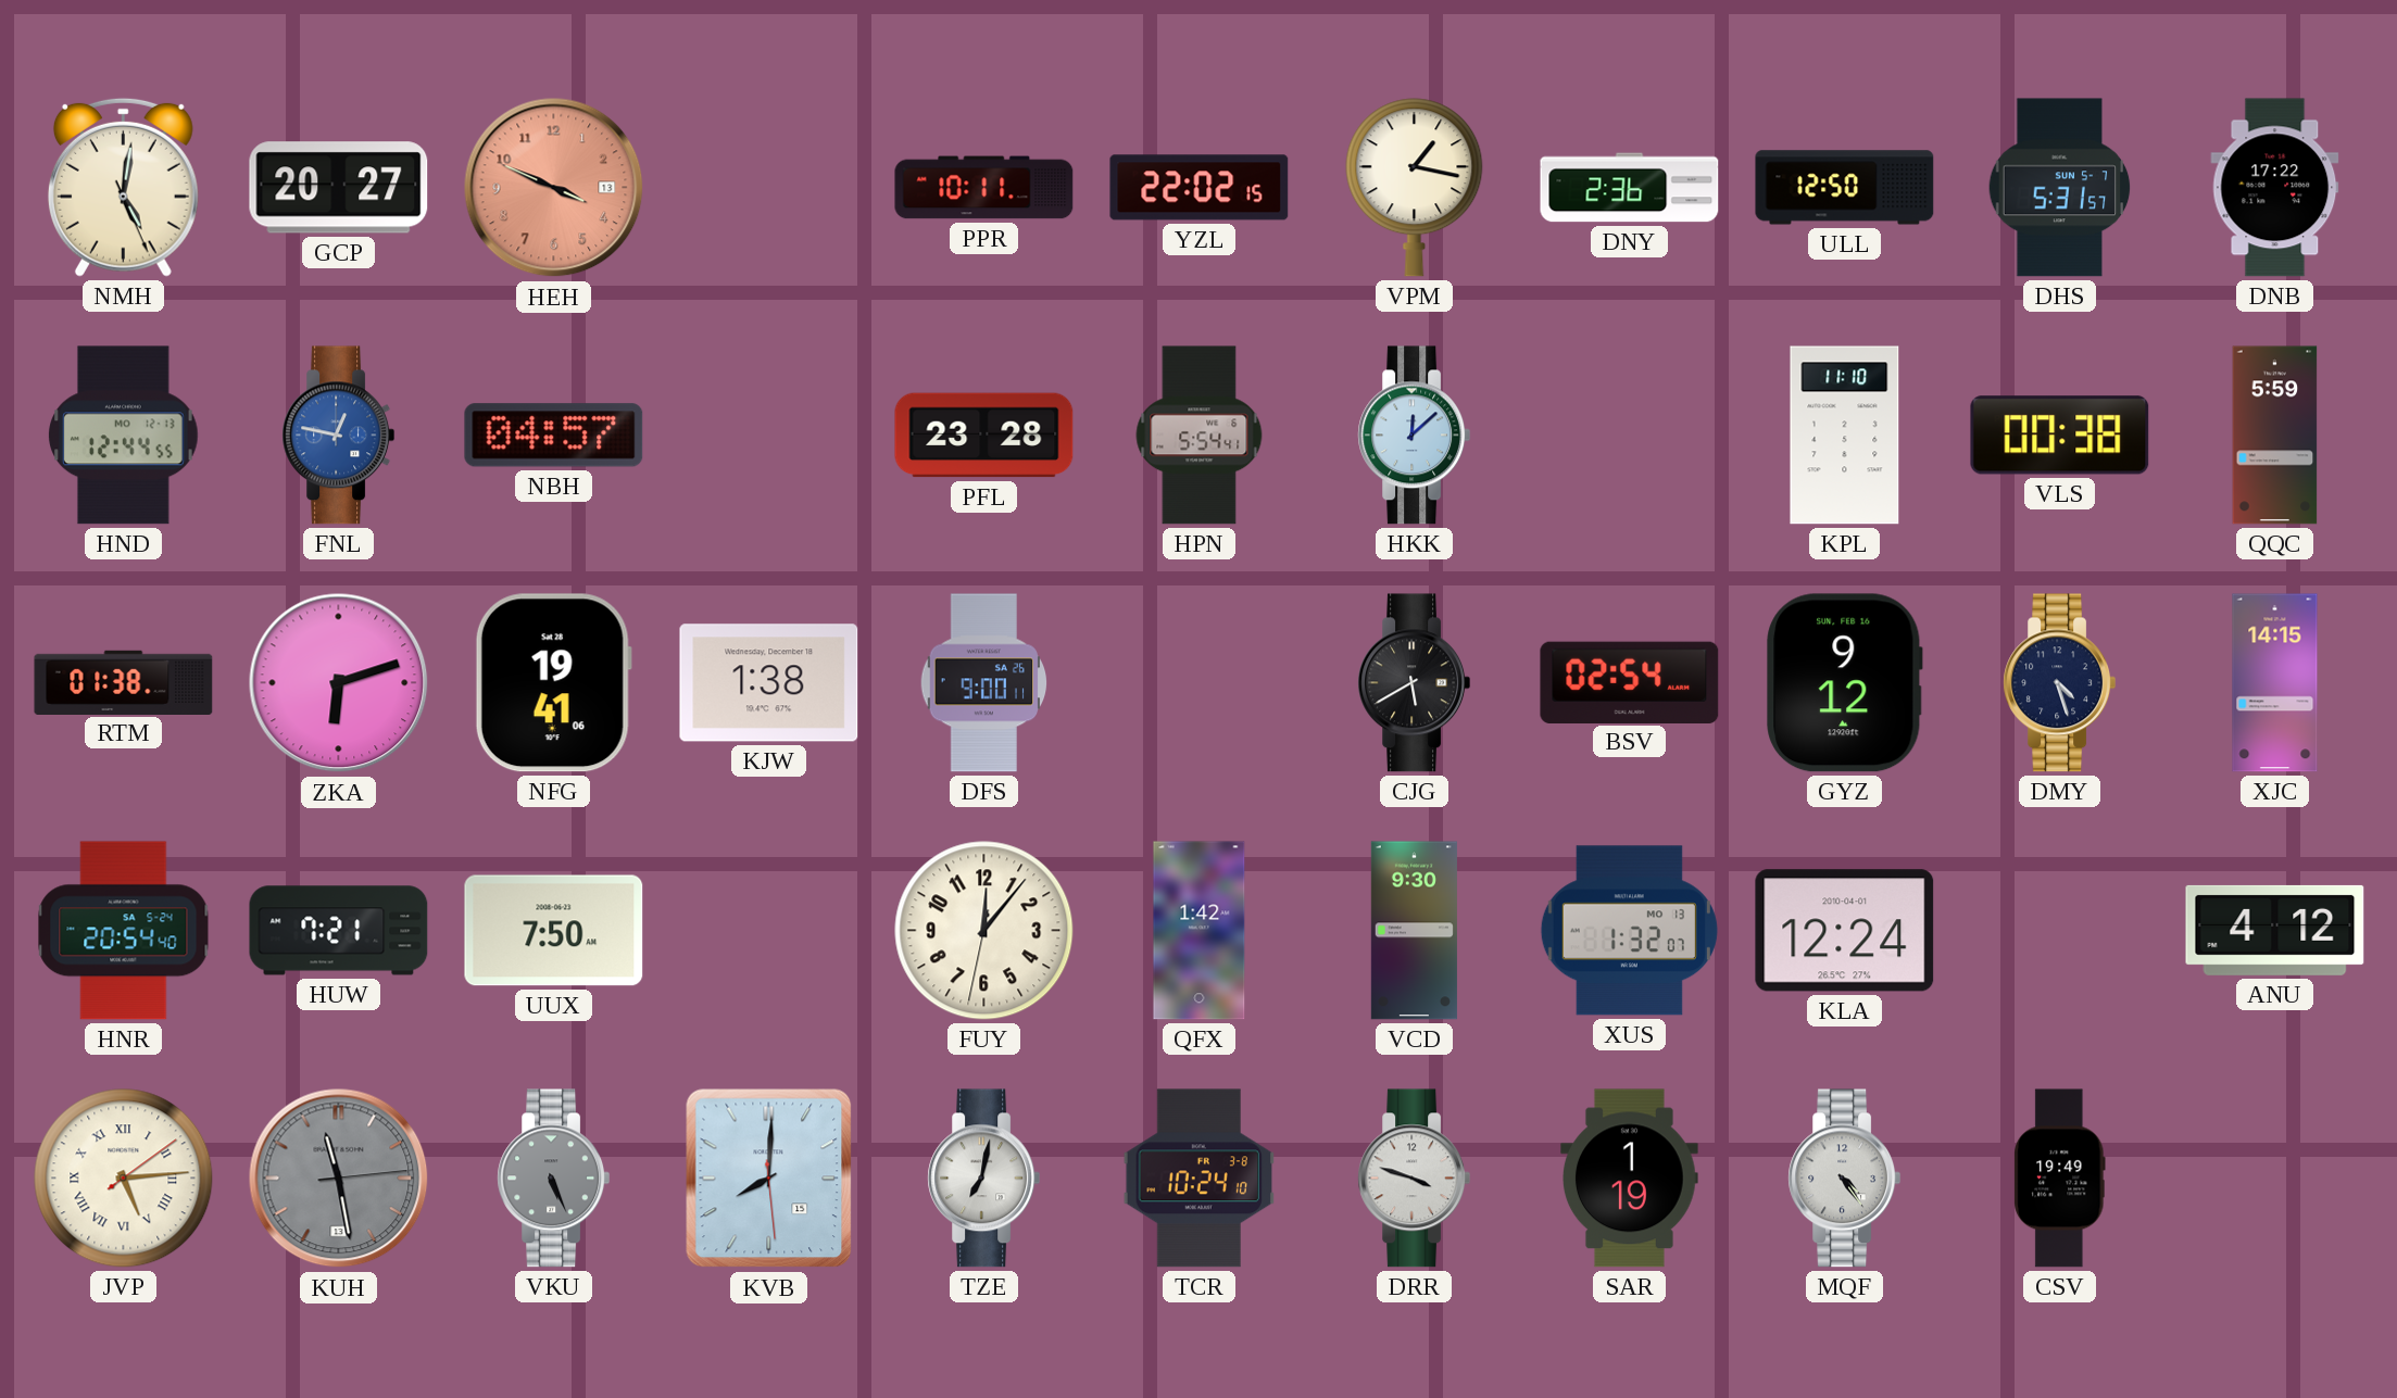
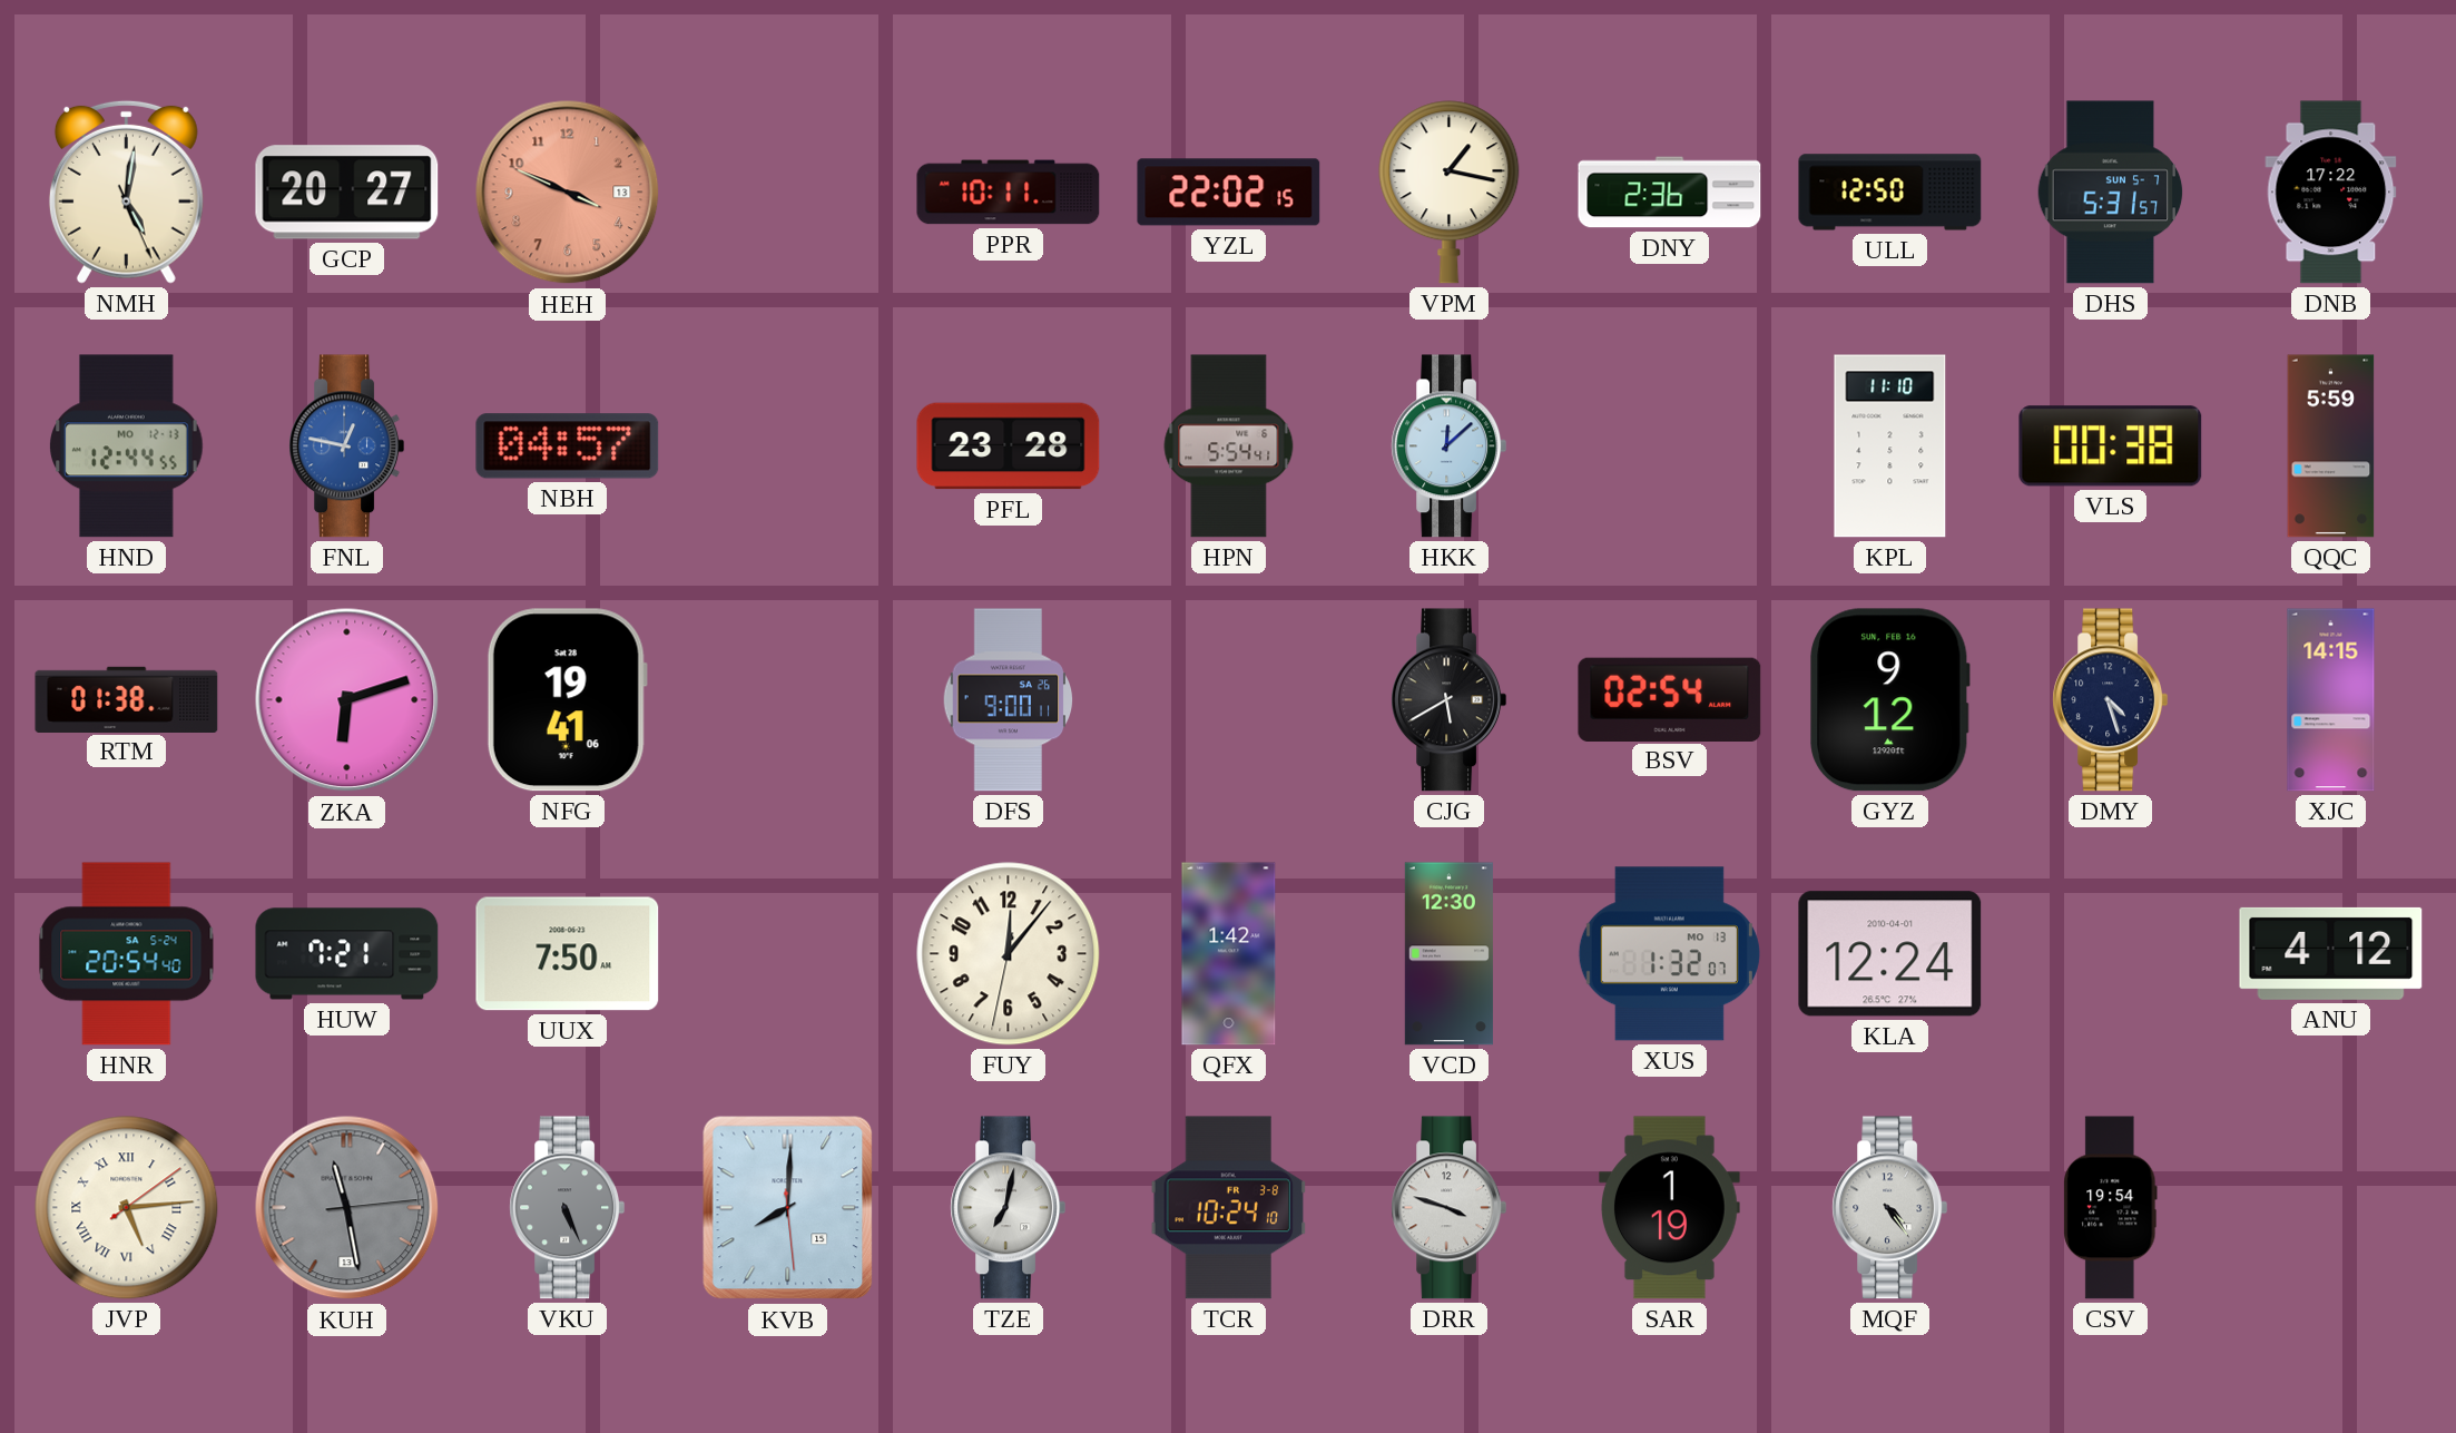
KJW: 1:38 -> none (769, 683)
VCD: 9:30 -> 12:30 (1448, 954)
CSV: 19:49 -> 19:54 (2111, 1208)
